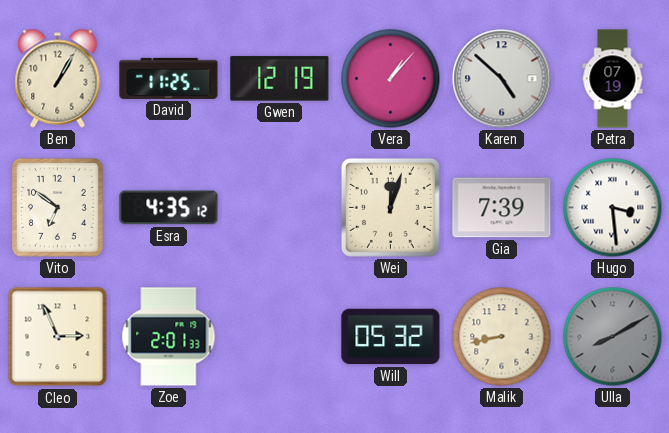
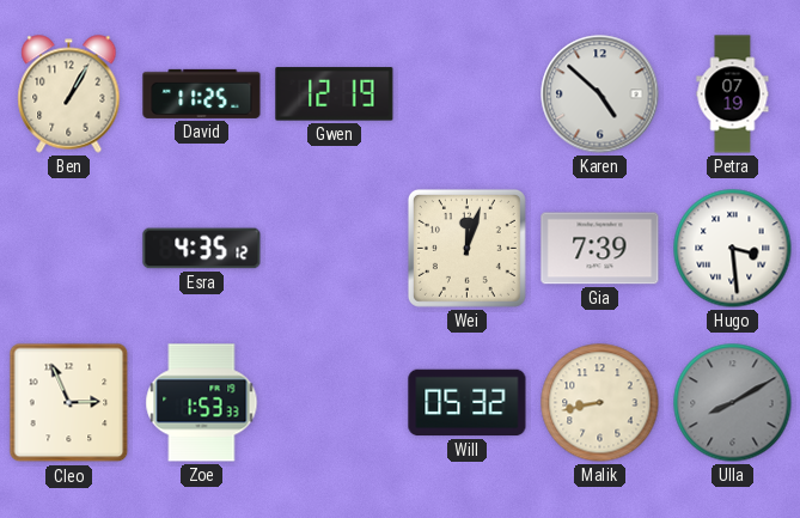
Vera: 1:07 -> none (391, 79)
Vito: 6:51 -> none (57, 207)
Zoe: 2:01 -> 1:53 (202, 403)
